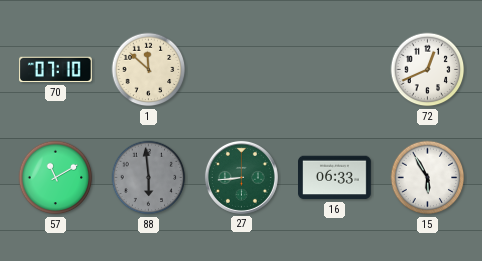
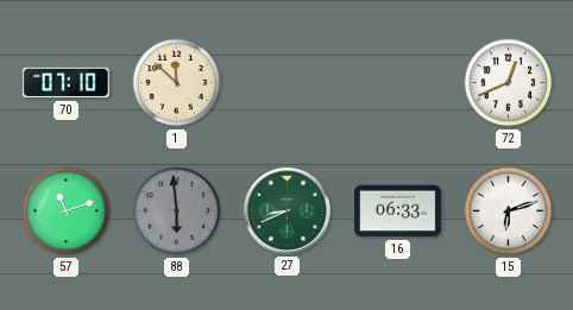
57: 11:10 -> 11:12 (67, 211)
27: 8:44 -> 8:41 (286, 210)
15: 5:55 -> 6:12 (509, 211)
